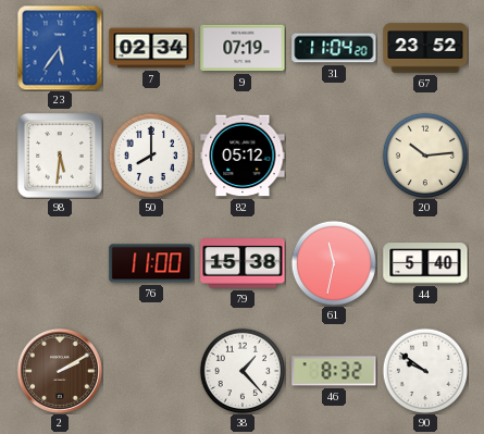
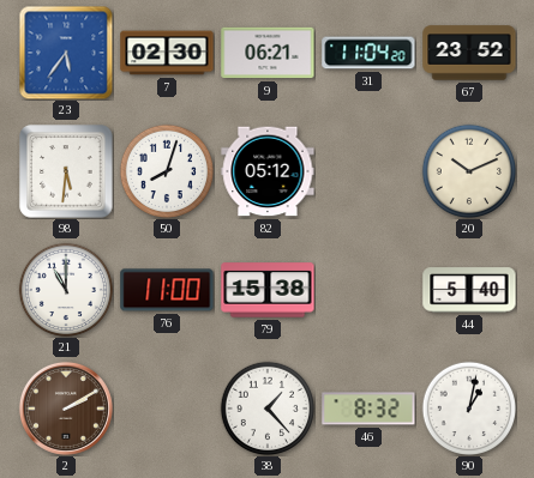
7: 02:34 -> 02:30 (167, 53)
9: 07:19 -> 06:21 (268, 53)
50: 8:00 -> 8:03 (167, 171)
20: 10:14 -> 10:11 (469, 171)
21: none -> 11:00 (66, 290)
61: 11:32 -> none (334, 263)
90: 9:51 -> 1:02 (469, 409)
